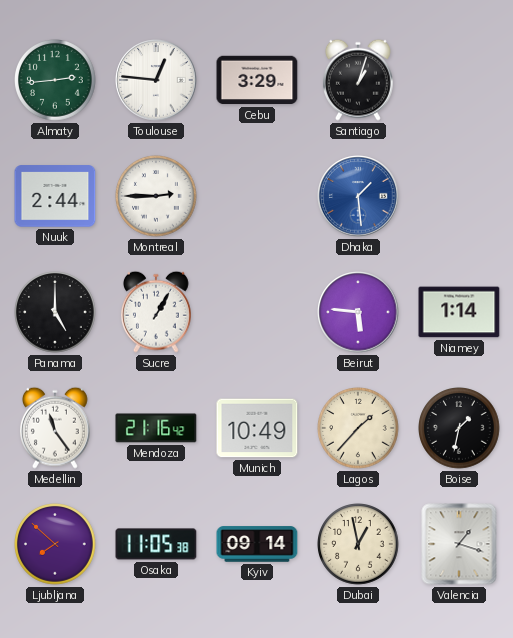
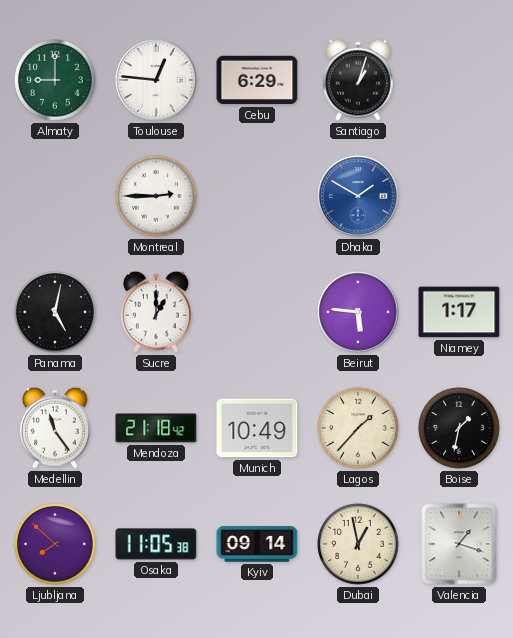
Almaty: 2:44 -> 9:00 (55, 80)
Cebu: 3:29 -> 6:29 (257, 80)
Nuuk: 2:44 -> none (55, 196)
Dhaka: 1:29 -> 1:50 (358, 196)
Panama: 5:00 -> 5:02 (55, 312)
Sucre: 1:05 -> 1:00 (156, 312)
Niamey: 1:14 -> 1:17 (459, 312)
Mendoza: 21:16 -> 21:18 (156, 428)
